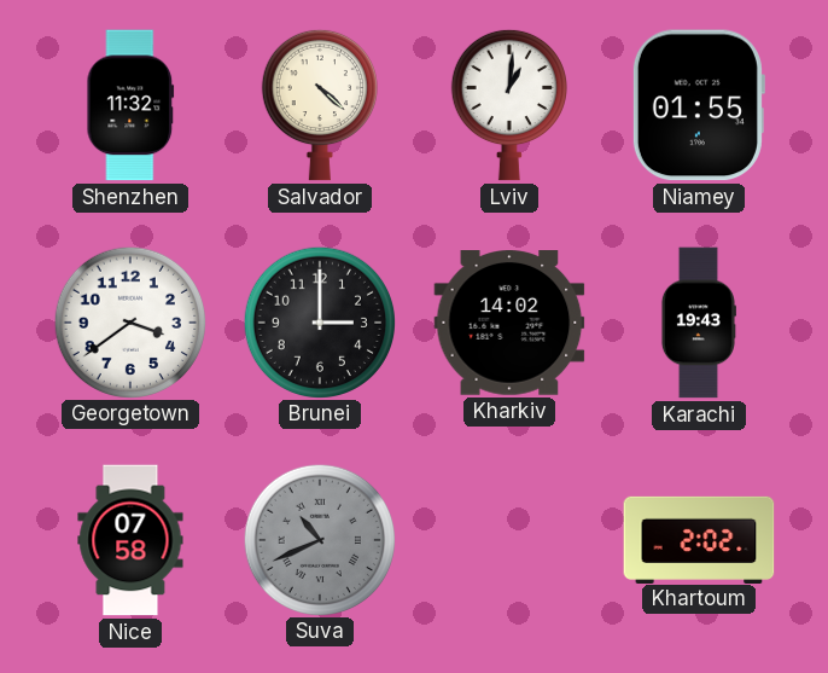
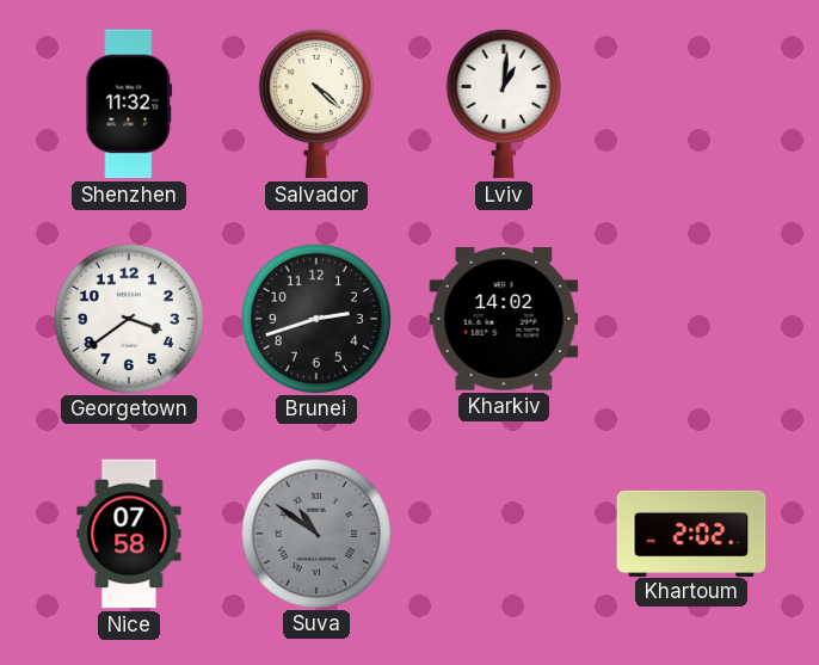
Niamey: 01:55 -> none (698, 105)
Brunei: 3:00 -> 2:42 (315, 318)
Karachi: 19:43 -> none (698, 323)
Suva: 10:41 -> 10:51 (315, 532)
